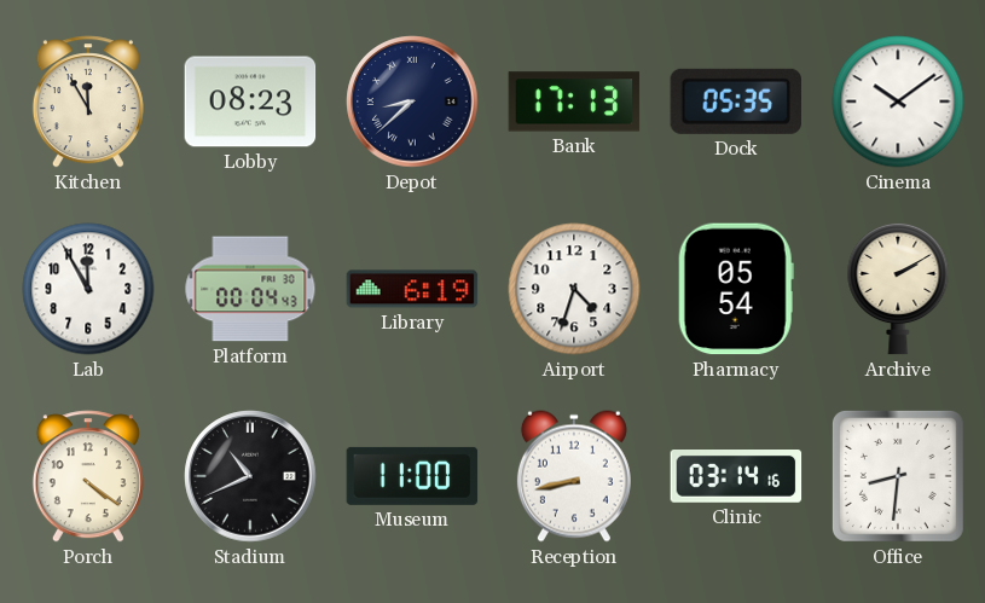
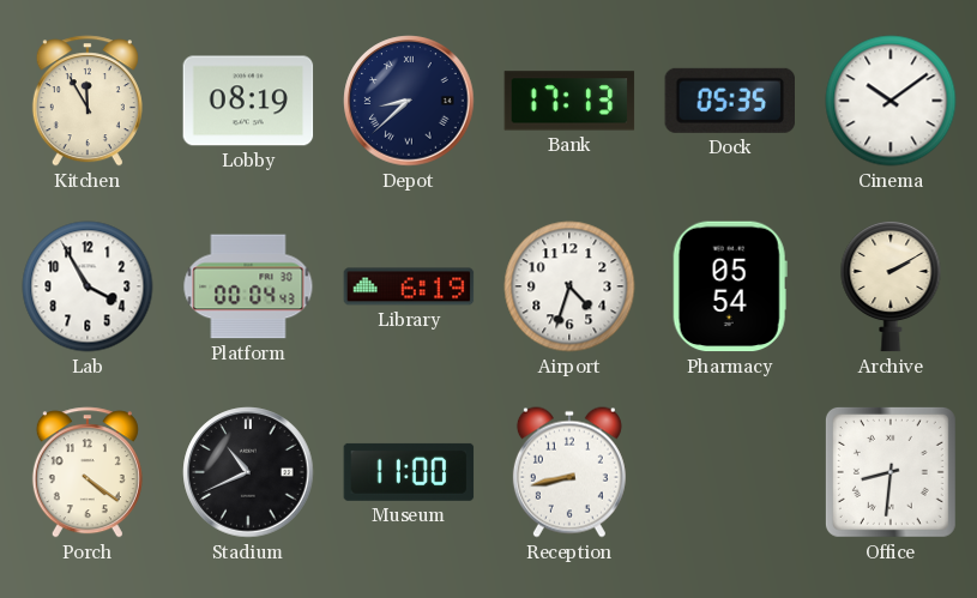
Lobby: 08:23 -> 08:19 (248, 101)
Lab: 11:55 -> 3:55 (88, 286)
Clinic: 03:14 -> none (736, 477)
